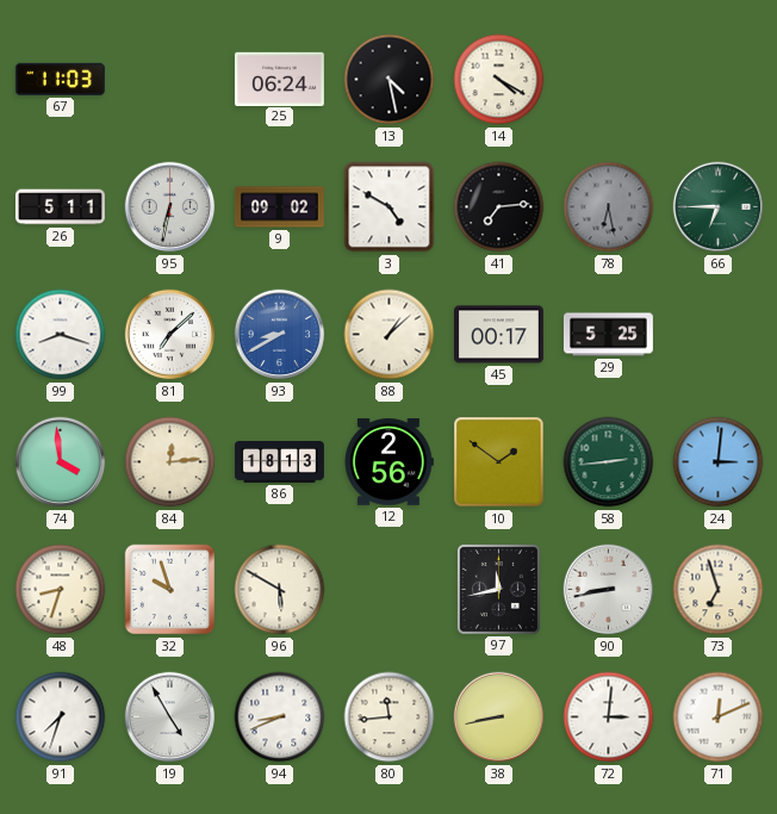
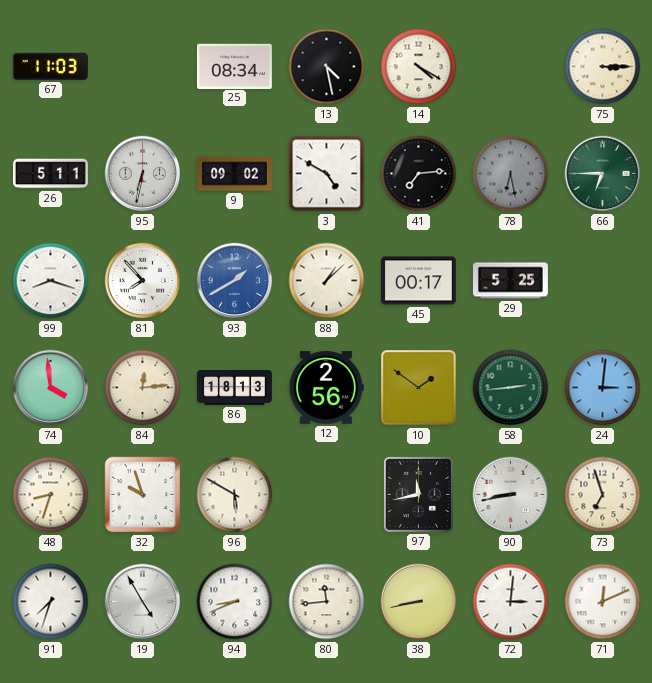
25: 06:24 -> 08:34 (234, 66)
75: none -> 3:15 (603, 67)
81: 7:08 -> 7:53 (143, 281)
93: 8:40 -> 1:40 (235, 281)
